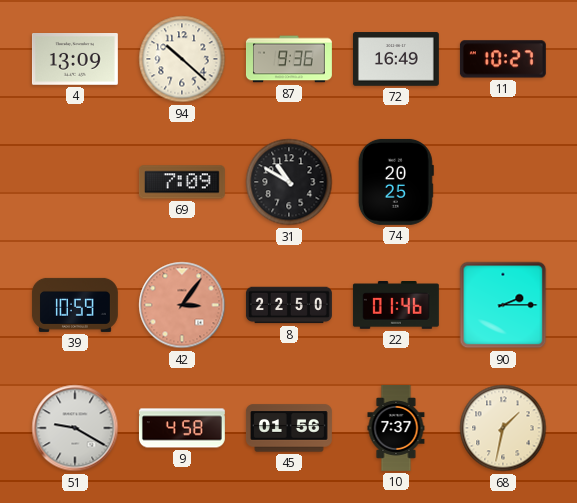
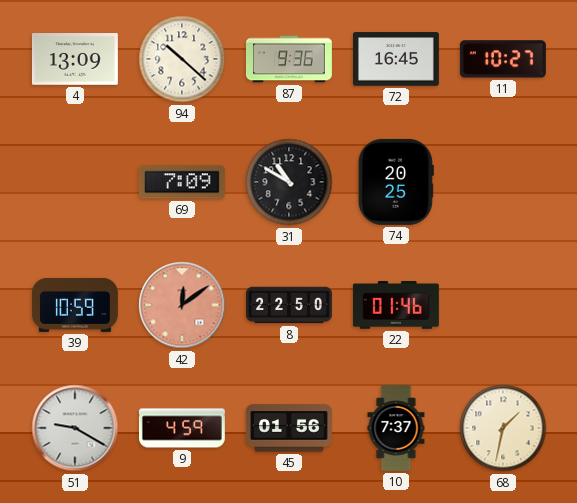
72: 16:49 -> 16:45 (396, 59)
42: 3:06 -> 12:09 (182, 305)
90: 2:15 -> none (503, 305)
9: 4:58 -> 4:59 (182, 428)
